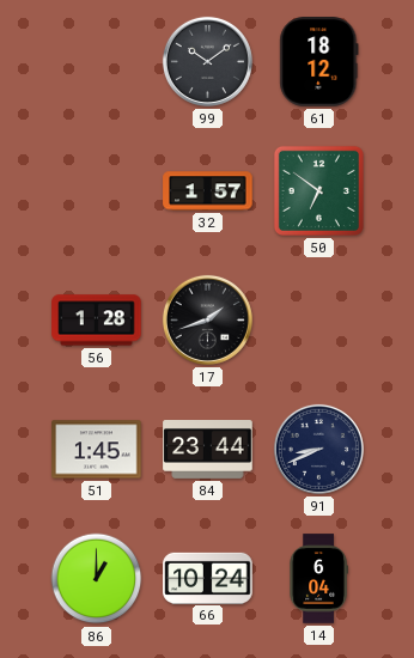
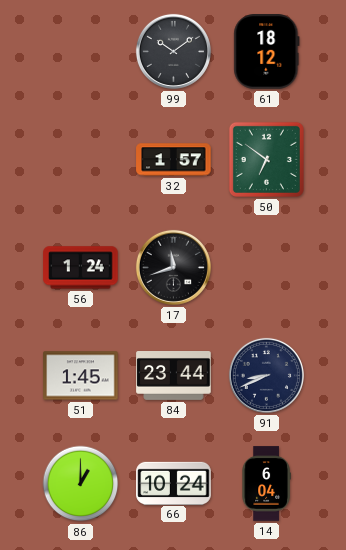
56: 1:28 -> 1:24 (81, 268)
17: 1:42 -> 11:42 (173, 267)
